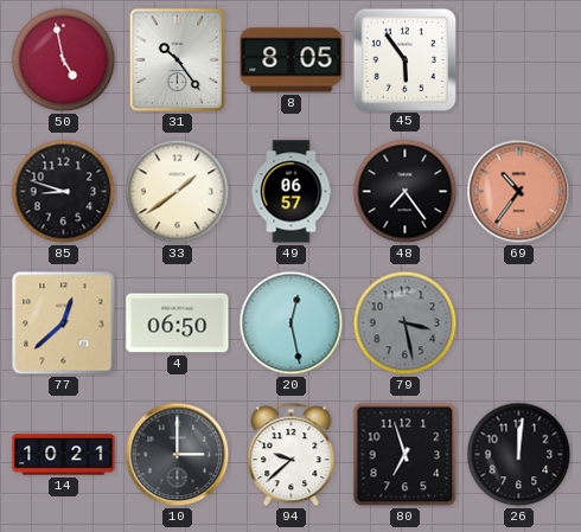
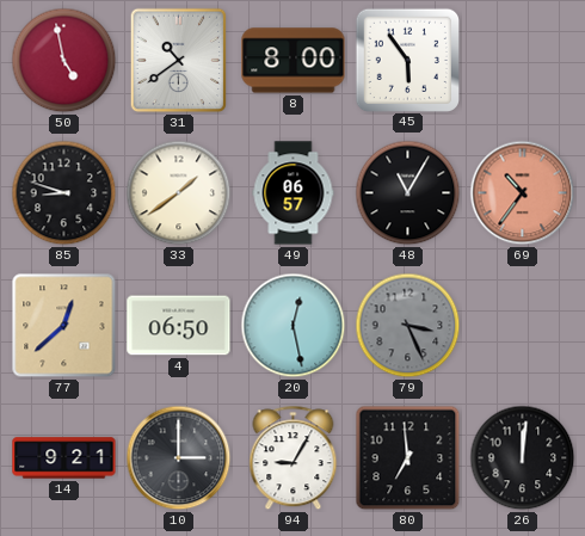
31: 10:24 -> 10:39 (179, 61)
8: 8:05 -> 8:00 (294, 61)
48: 7:24 -> 11:05 (408, 193)
79: 3:28 -> 3:26 (408, 326)
14: 10:21 -> 9:21 (64, 458)
94: 9:38 -> 9:05 (294, 458)
80: 6:57 -> 6:59 (408, 458)
